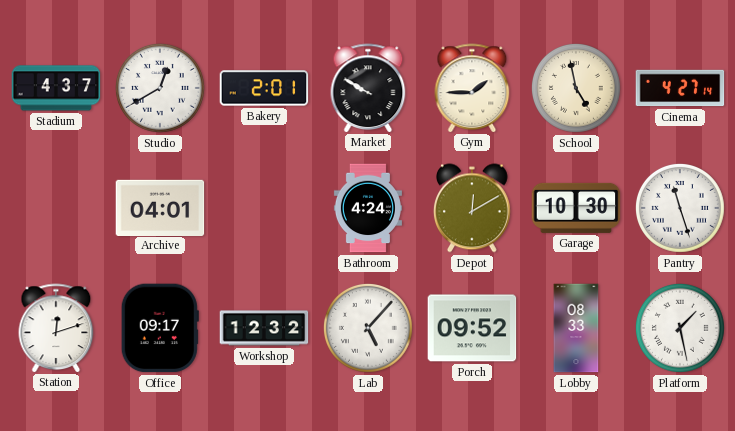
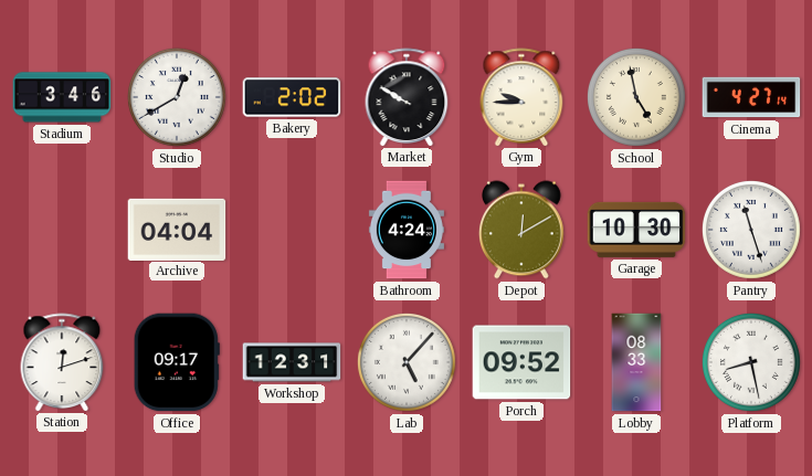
Stadium: 4:37 -> 3:46 (62, 97)
Bakery: 2:01 -> 2:02 (292, 97)
Gym: 1:45 -> 9:45 (521, 97)
Archive: 04:01 -> 04:04 (177, 229)
Workshop: 12:32 -> 12:31 (292, 362)
Platform: 1:28 -> 8:28 (751, 362)
